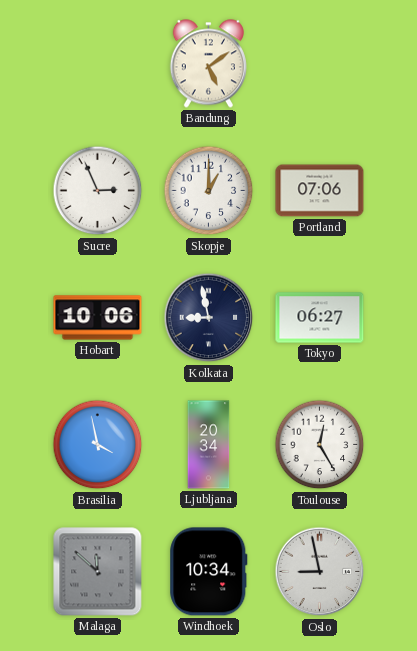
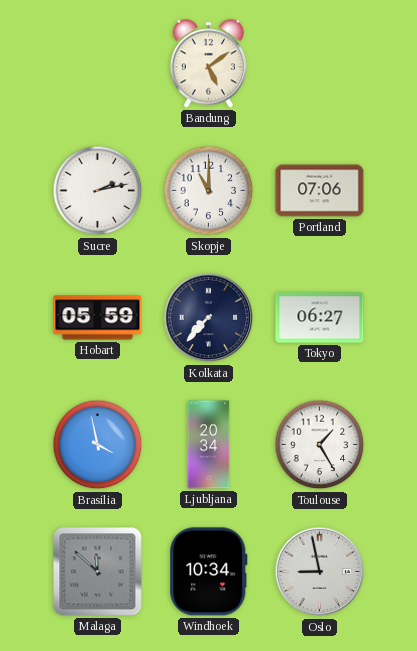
Sucre: 2:56 -> 2:13 (98, 191)
Skopje: 1:00 -> 11:00 (209, 191)
Hobart: 10:06 -> 05:59 (98, 318)
Kolkata: 8:58 -> 7:37 (209, 318)
Toulouse: 12:25 -> 1:25 (320, 445)
